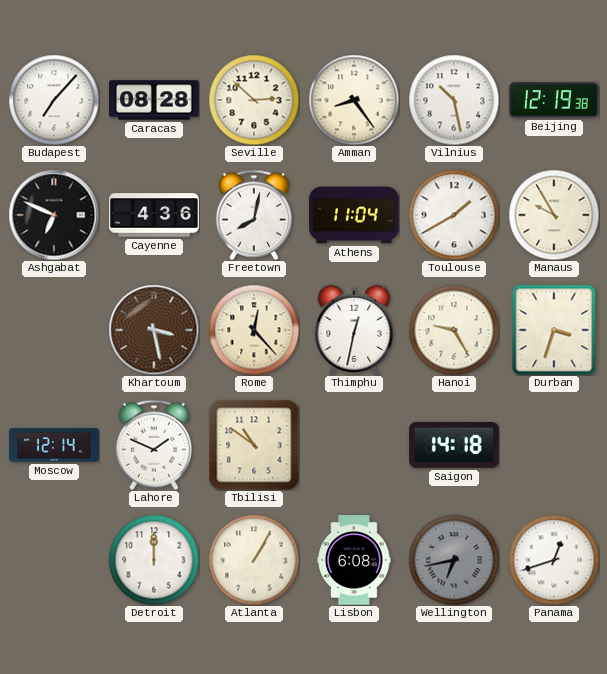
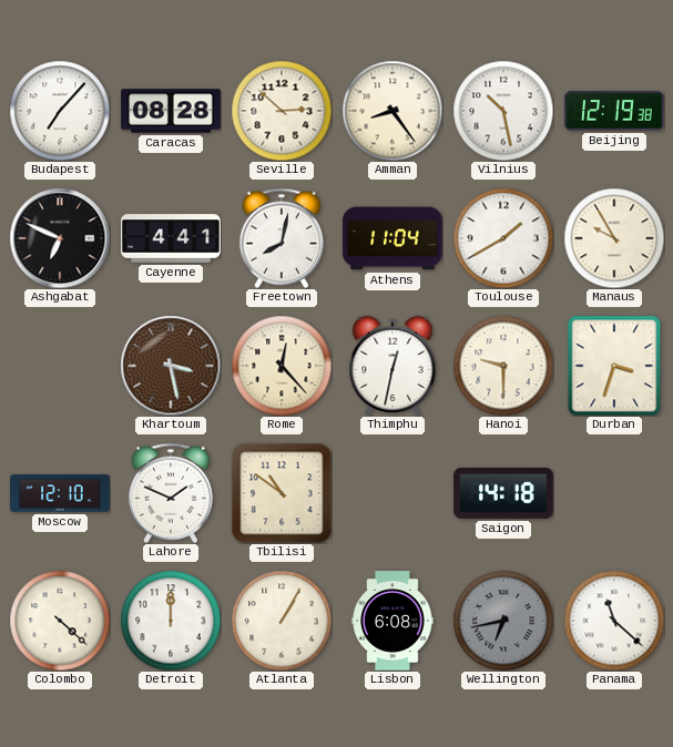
Cayenne: 4:36 -> 4:41 (171, 238)
Hanoi: 9:25 -> 9:30 (503, 366)
Moscow: 12:14 -> 12:10 (60, 493)
Colombo: none -> 4:22 (60, 621)
Panama: 12:42 -> 11:22 (614, 621)
